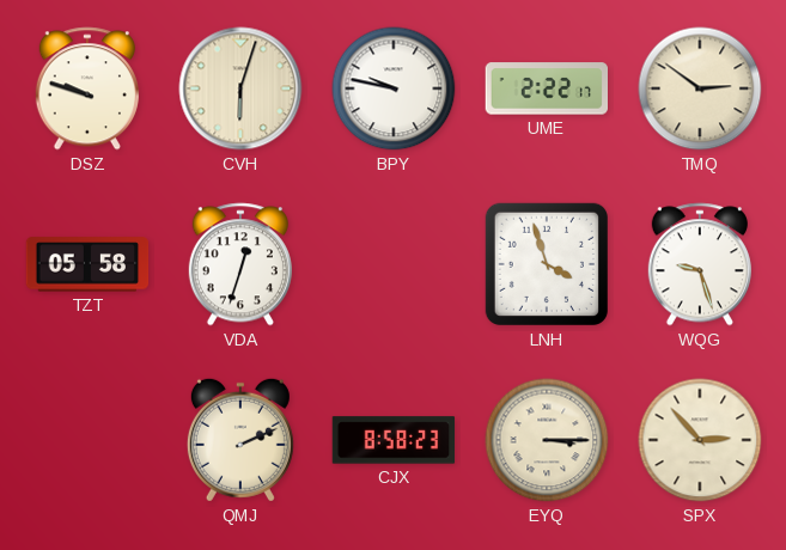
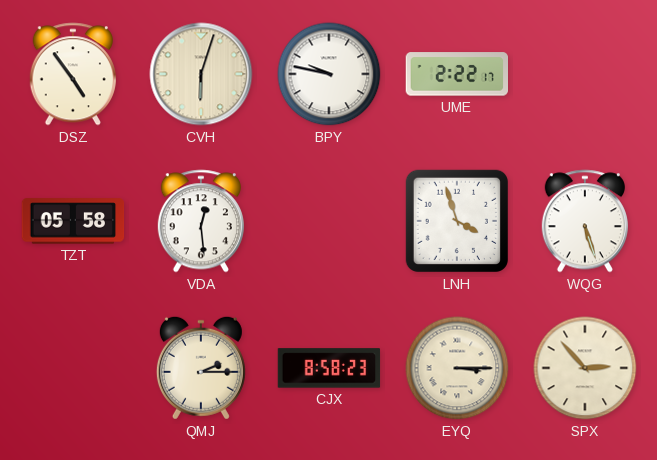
DSZ: 9:48 -> 4:54 (73, 74)
TMQ: 2:51 -> none (700, 88)
VDA: 12:33 -> 12:29 (201, 221)
WQG: 9:27 -> 5:27 (585, 221)
QMJ: 2:11 -> 2:15 (201, 368)
